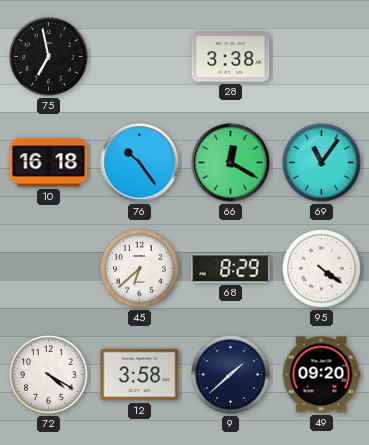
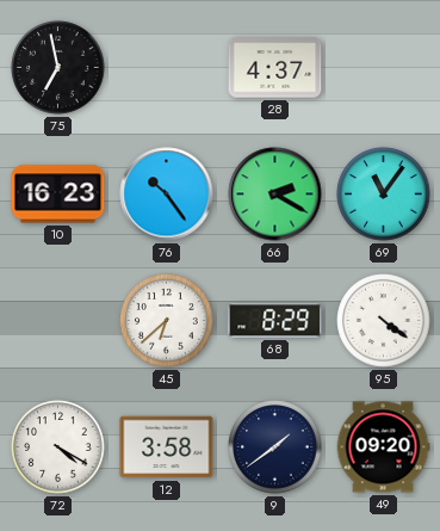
28: 3:38 -> 4:37 (275, 68)
10: 16:18 -> 16:23 (58, 195)
66: 12:20 -> 2:20 (275, 195)
9: 1:38 -> 1:39 (275, 447)
